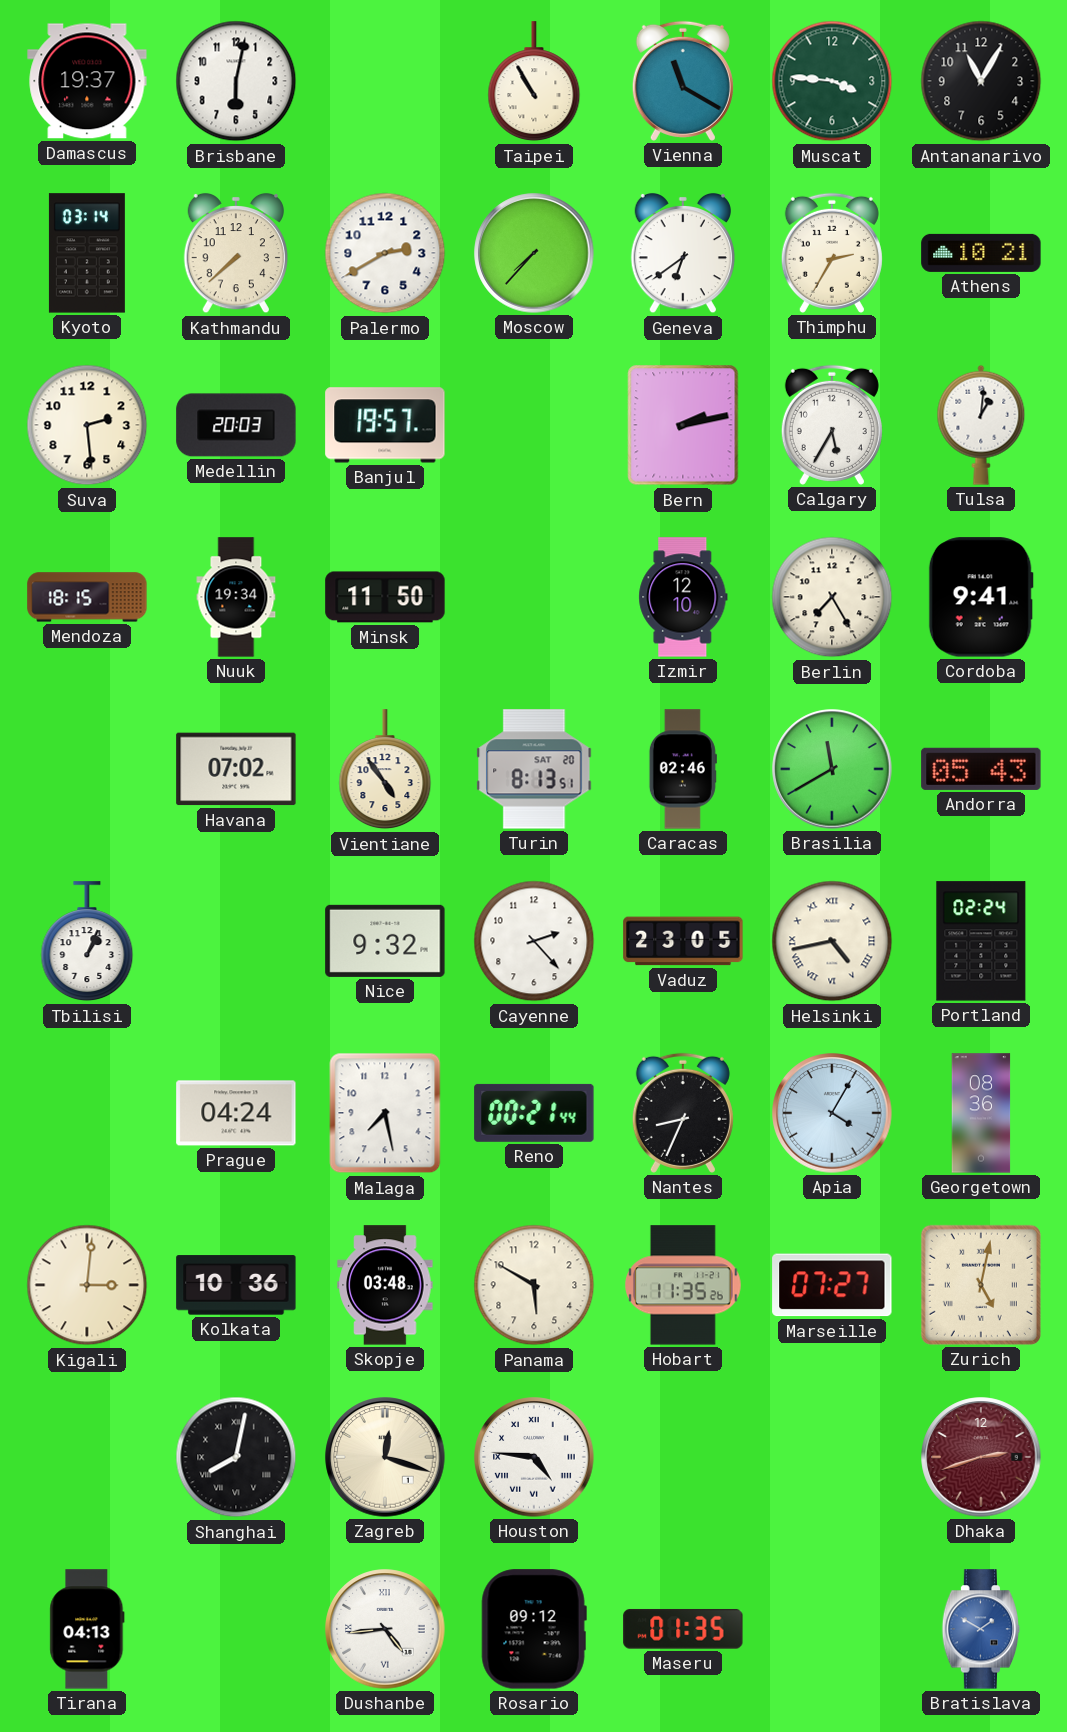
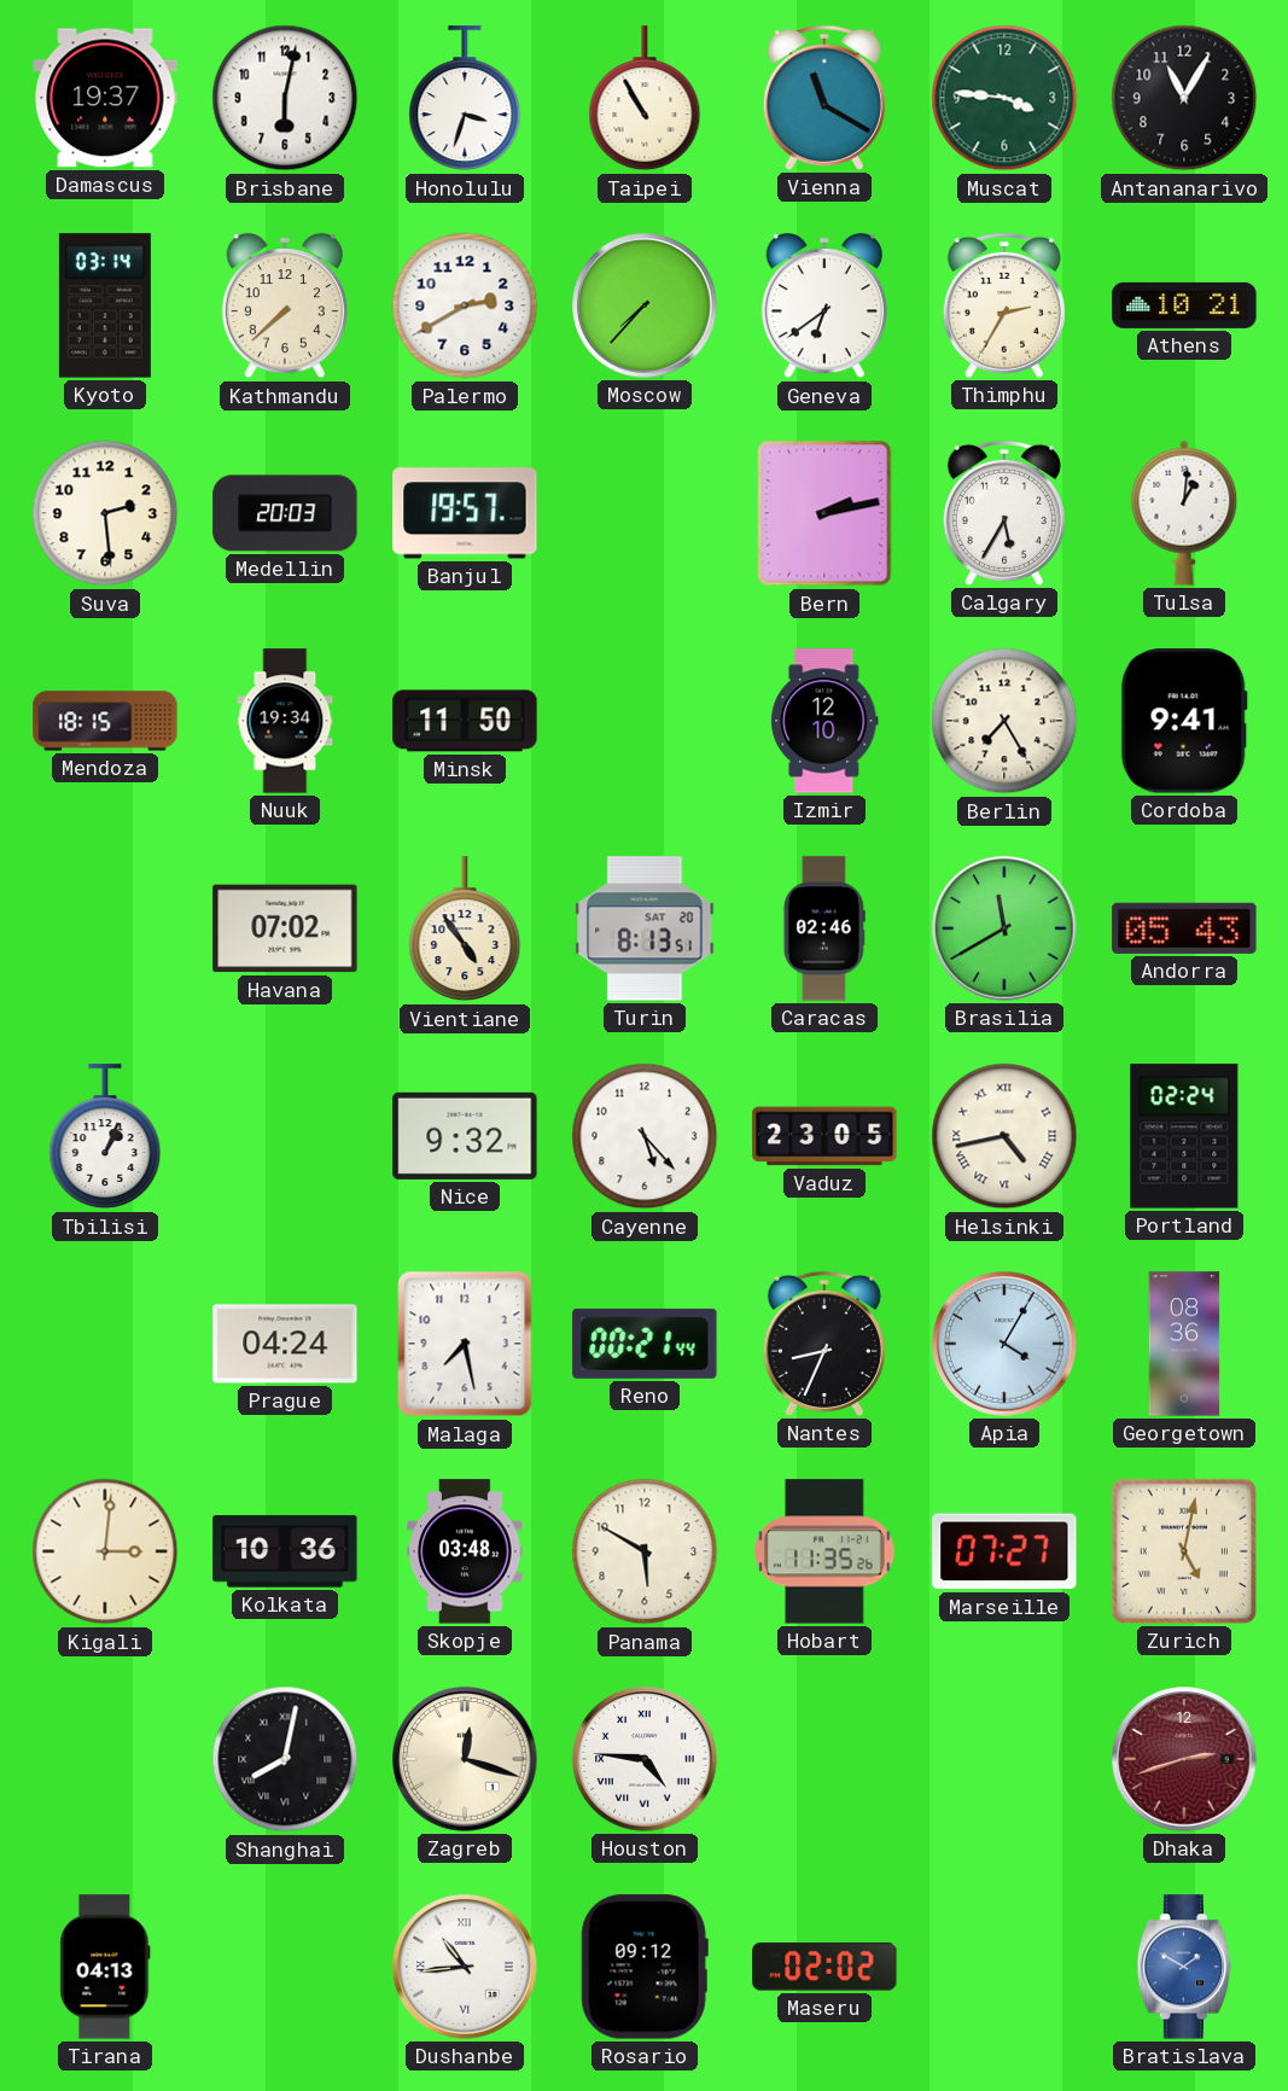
Honolulu: none -> 3:33 (465, 99)
Cayenne: 2:23 -> 5:23 (645, 1136)
Dushanbe: 4:44 -> 10:44 (465, 1967)
Maseru: 01:35 -> 02:02 (824, 1967)
